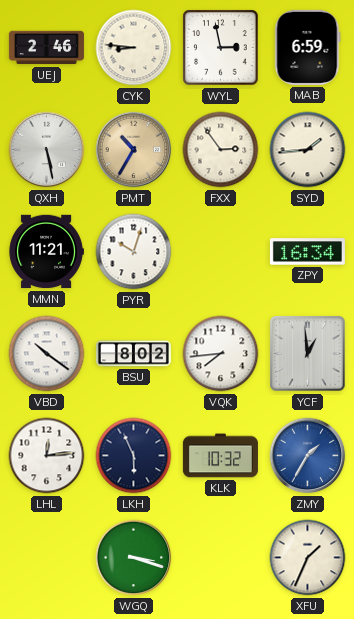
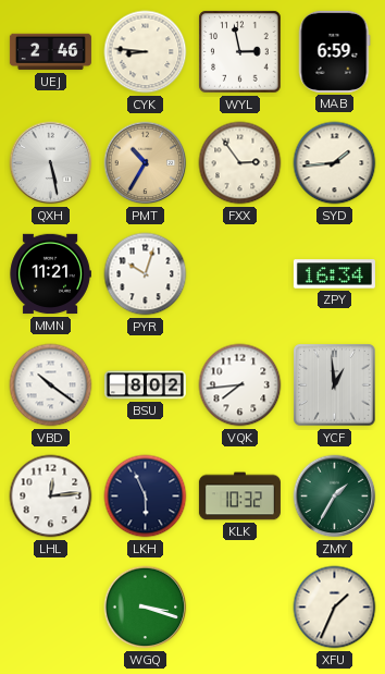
ZMY dial: blue -> green (335, 497)
